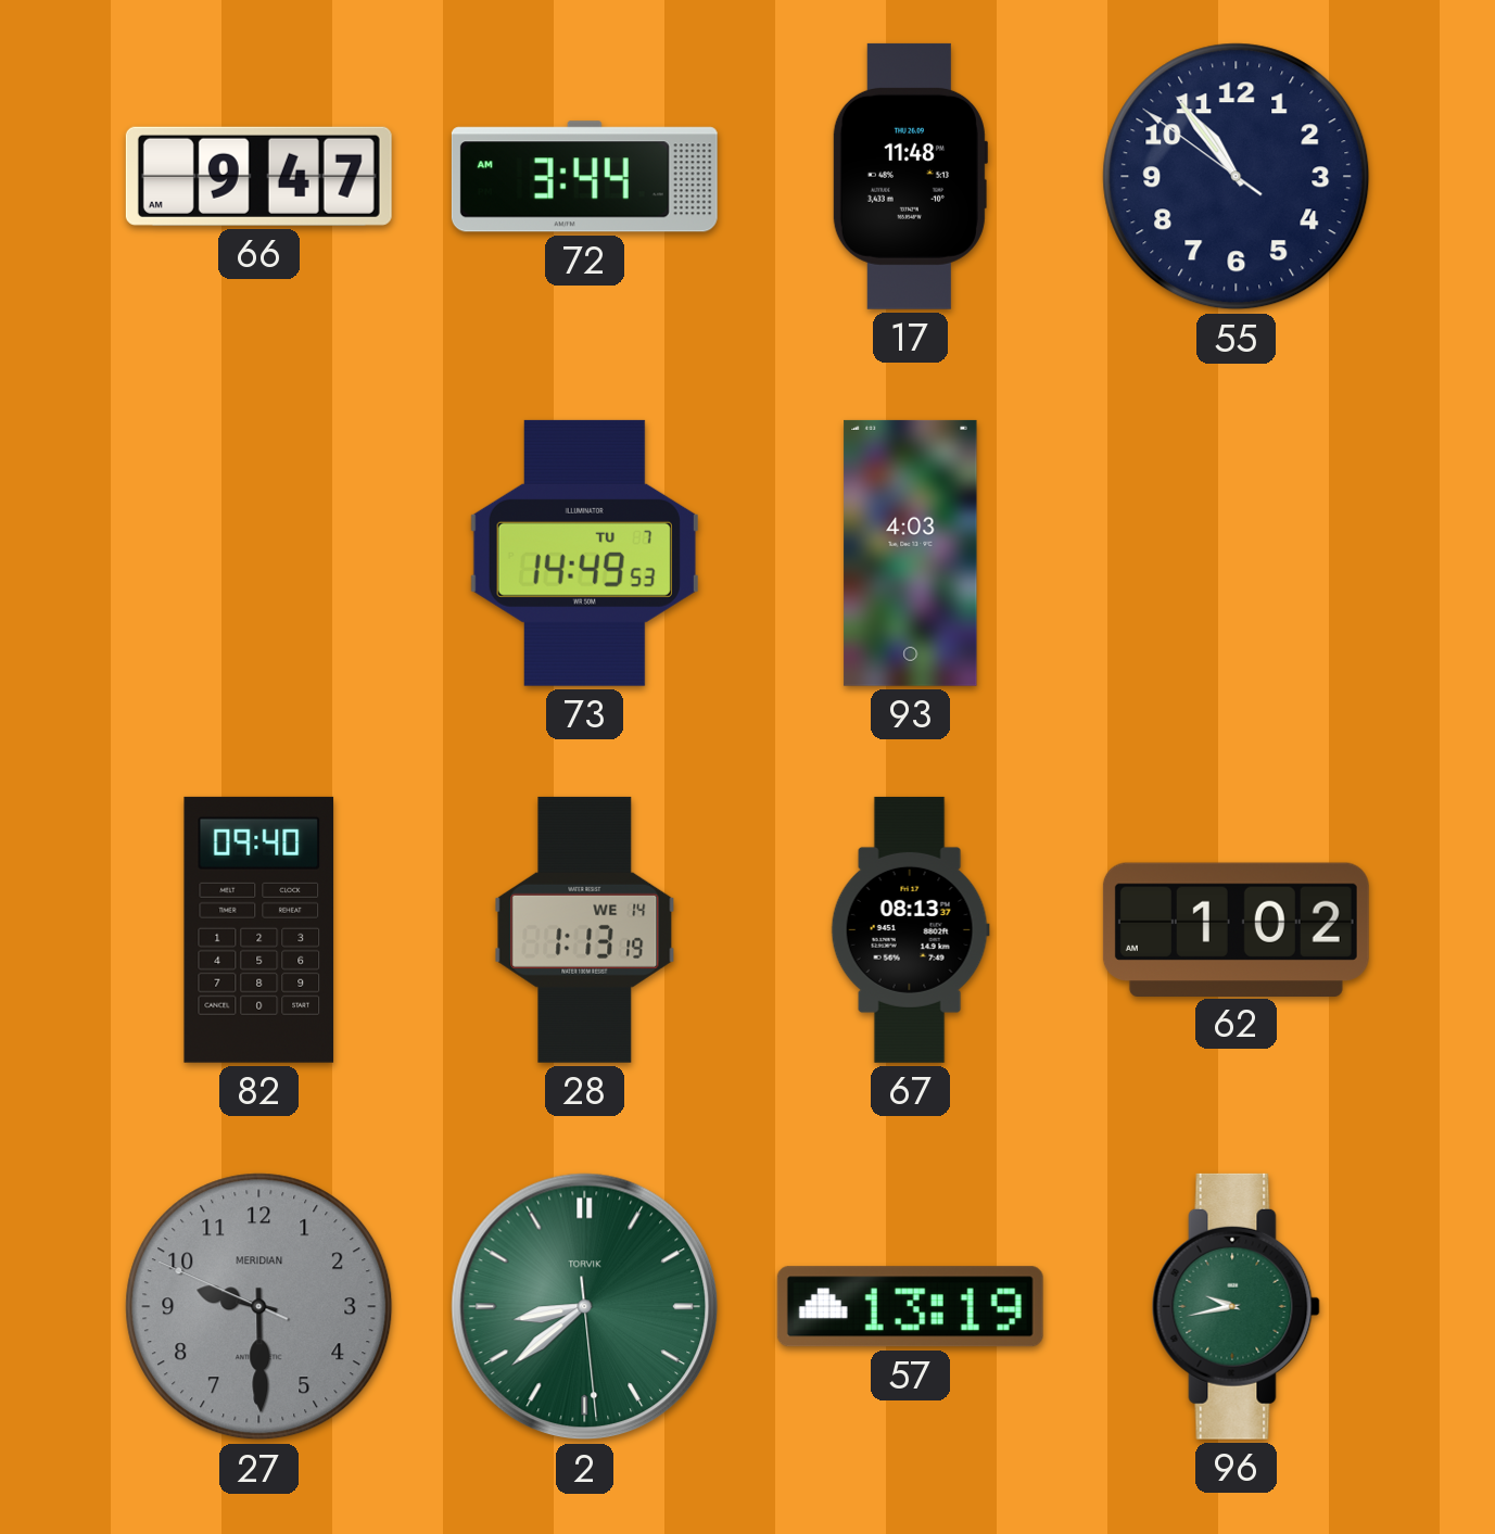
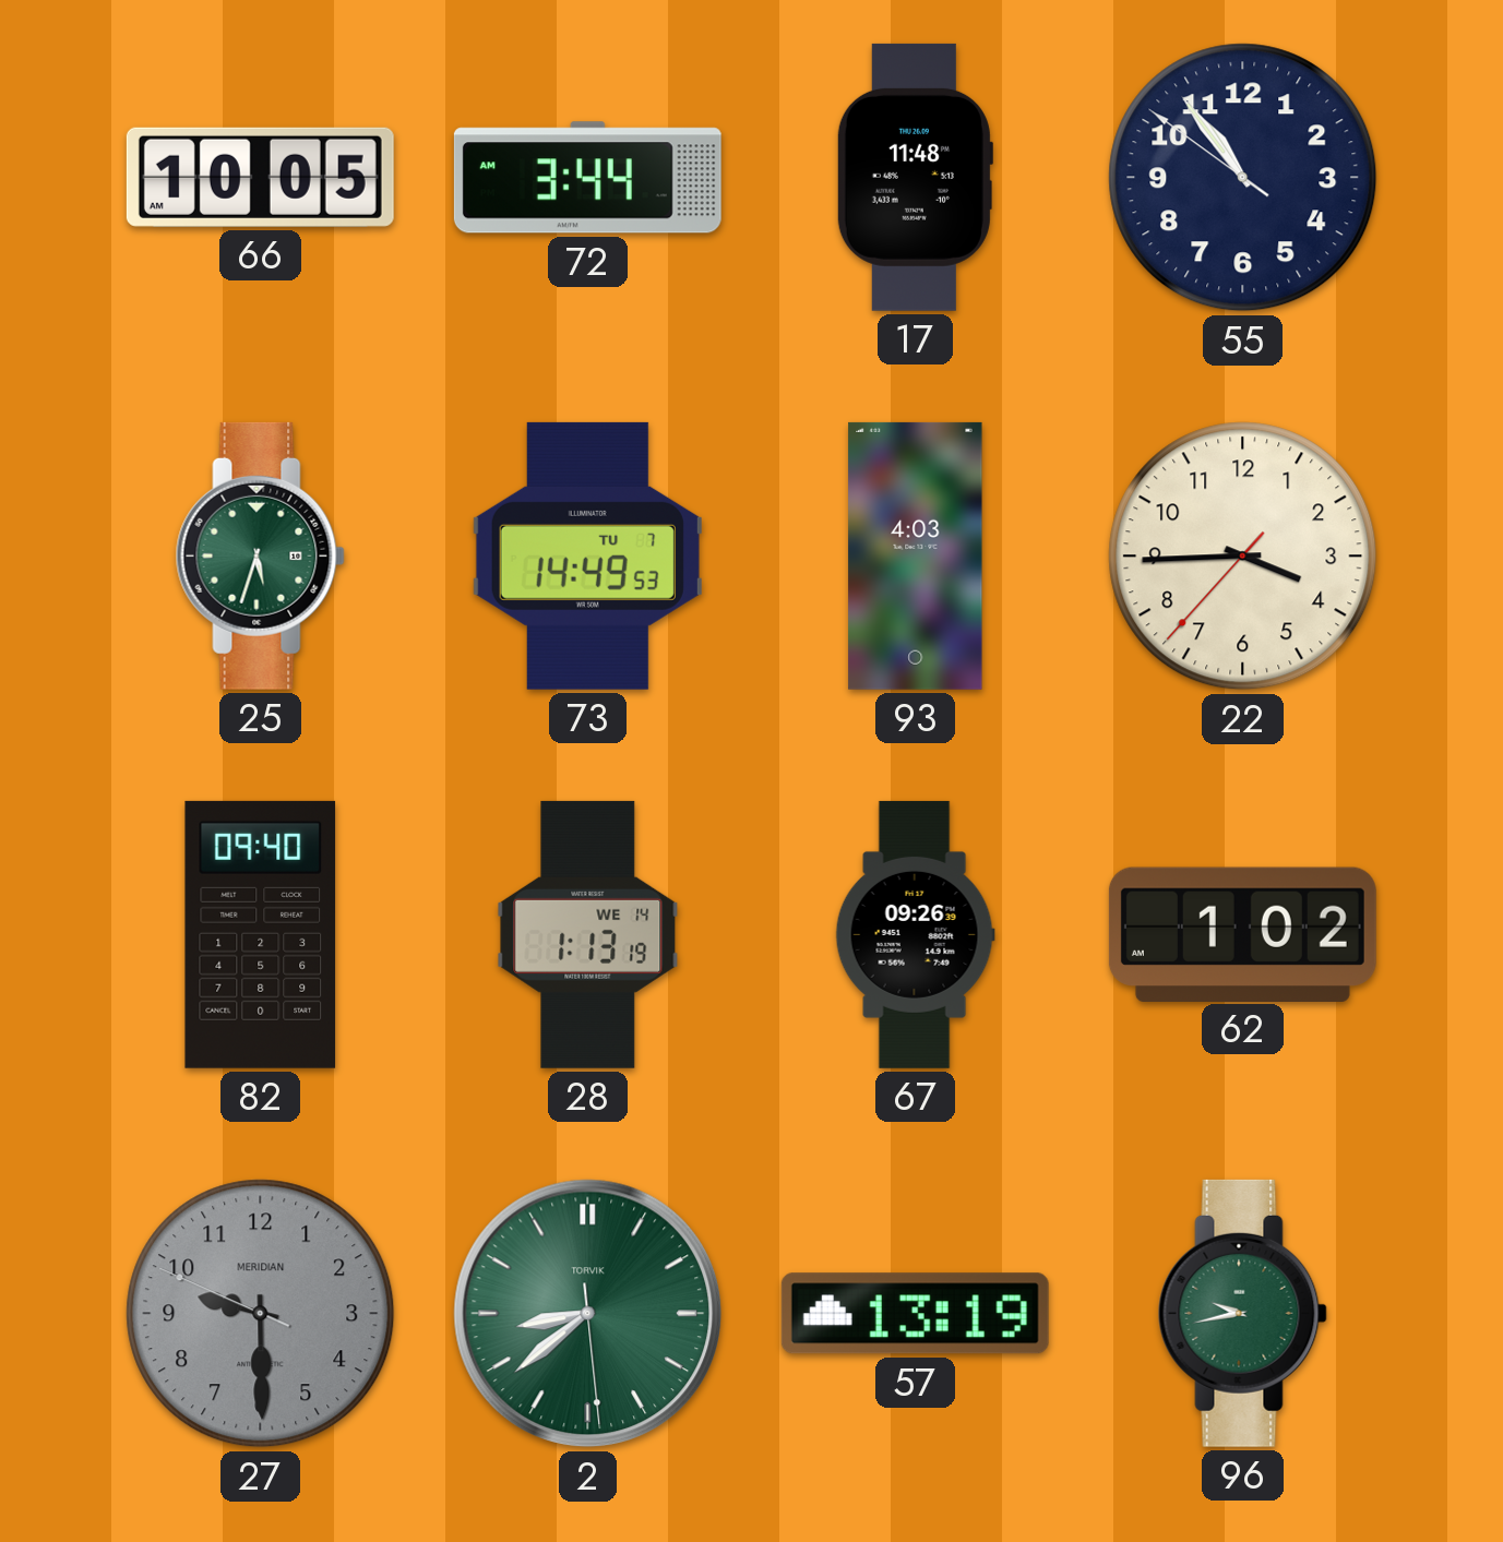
66: 9:47 -> 10:05 (260, 177)
25: none -> 5:33 (260, 555)
22: none -> 3:44 (1243, 557)
67: 08:13 -> 09:26 (915, 934)
